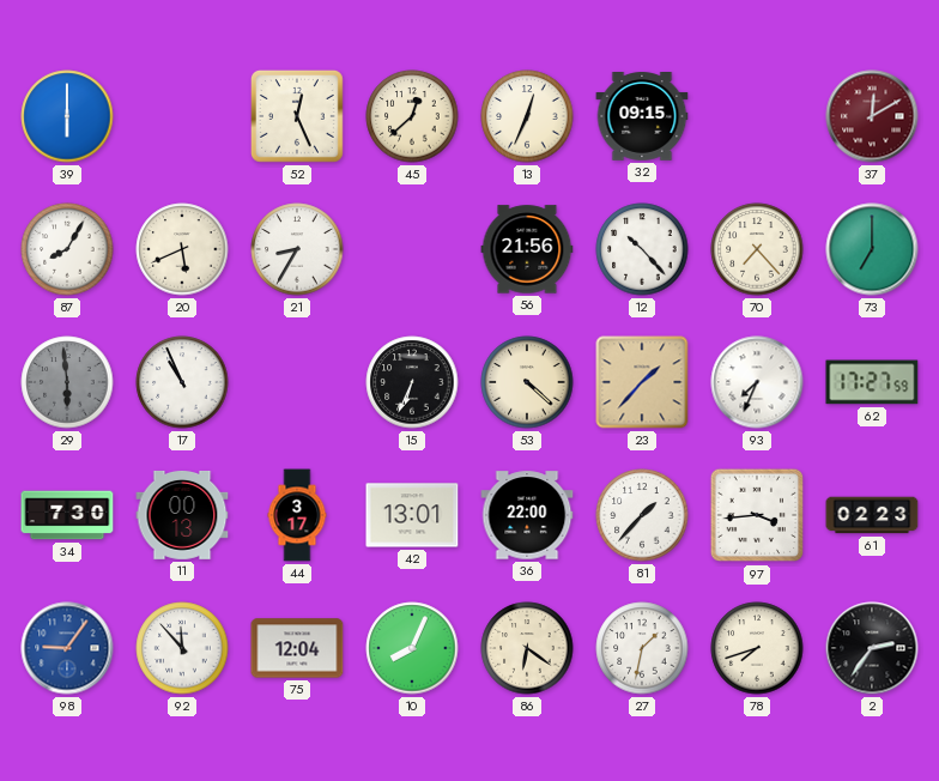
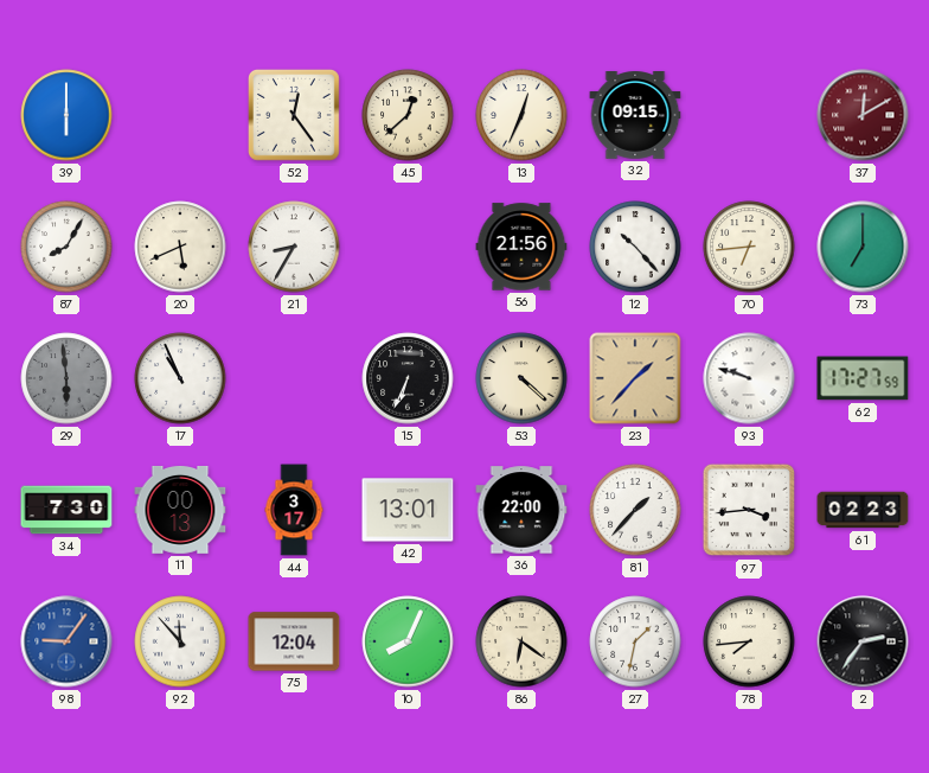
52: 12:26 -> 12:24 (295, 116)
70: 7:23 -> 6:44 (749, 247)
93: 7:34 -> 9:48 (749, 378)
78: 7:42 -> 7:44 (749, 641)
